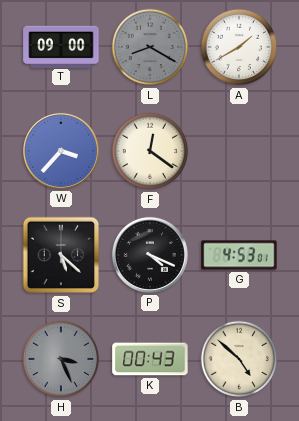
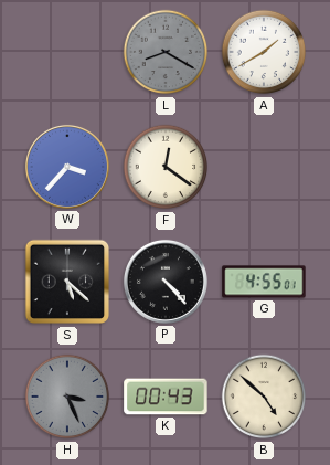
T: 09:00 -> none (61, 46)
P: 4:19 -> 4:23 (166, 282)
G: 4:53 -> 4:55 (264, 282)
